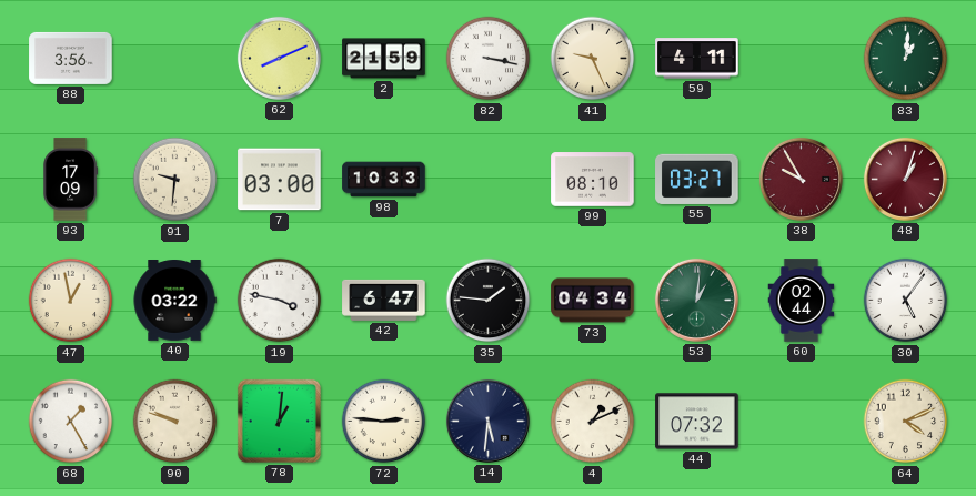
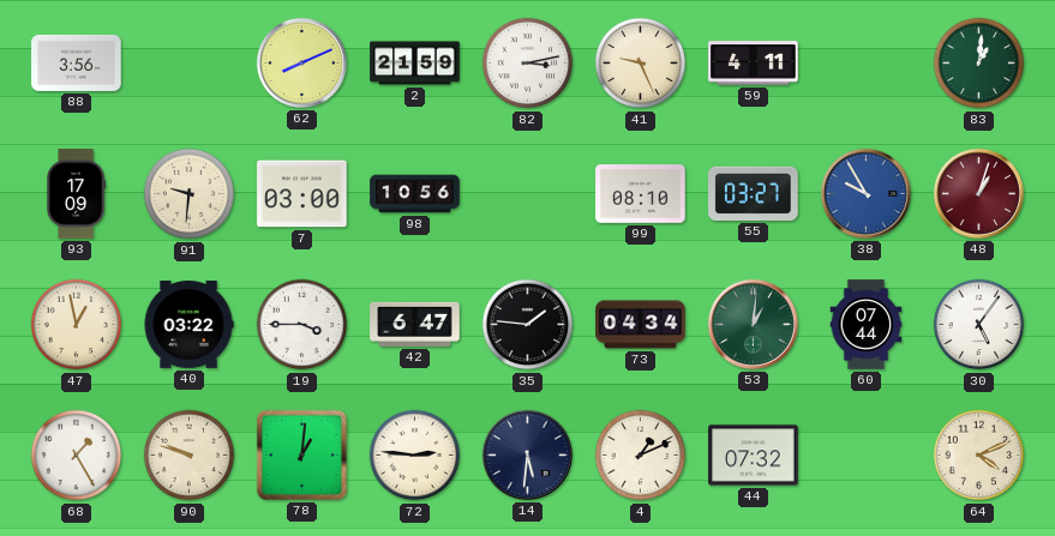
82: 3:17 -> 3:13 (528, 64)
98: 10:33 -> 10:56 (415, 194)
38 dial: burgundy -> blue (865, 193)
19: 3:47 -> 3:45 (302, 325)
60: 02:44 -> 07:44 (867, 325)
